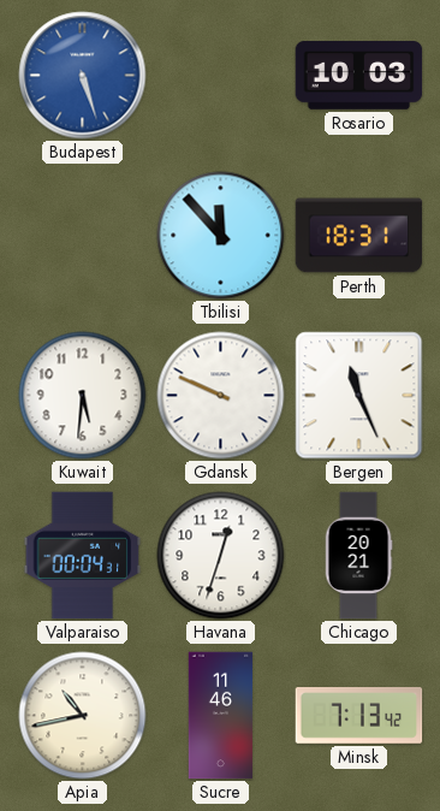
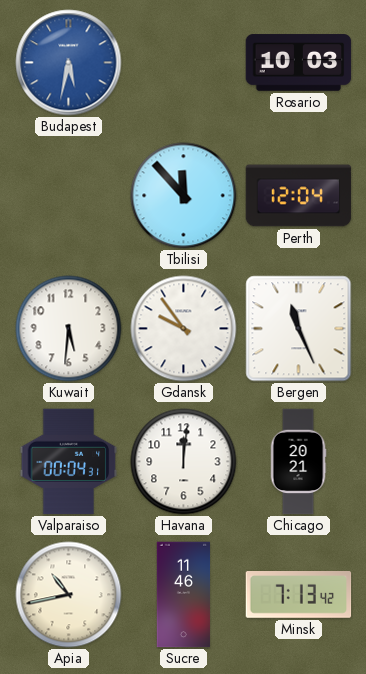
Budapest: 5:27 -> 5:32 (69, 63)
Perth: 18:31 -> 12:04 (299, 196)
Gdansk: 9:49 -> 9:54 (184, 329)
Havana: 12:33 -> 12:01 (184, 462)
